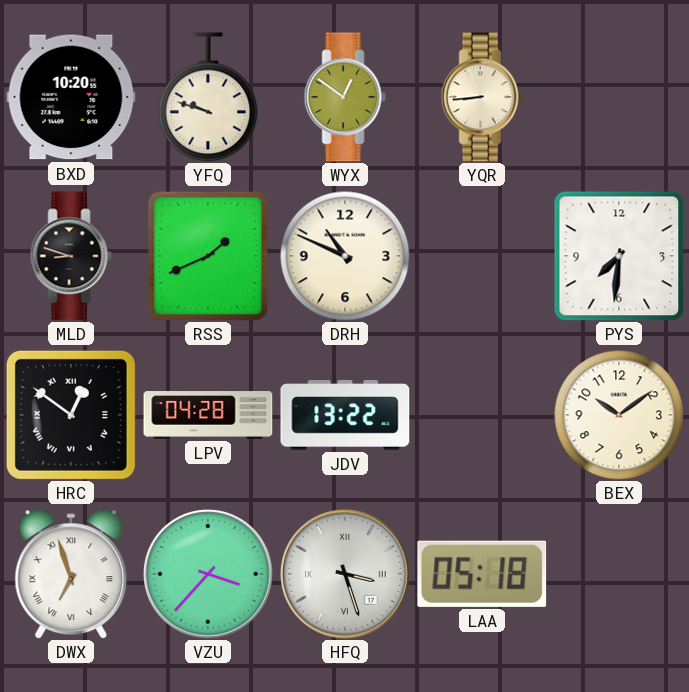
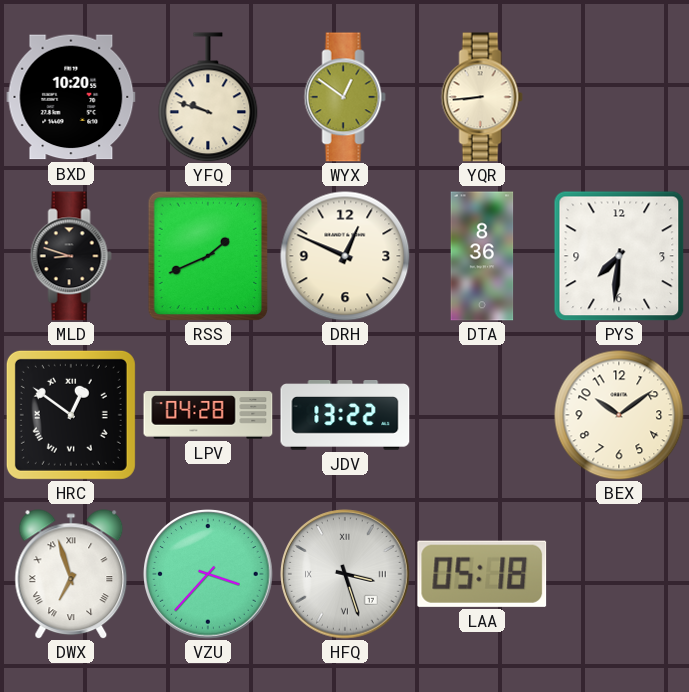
DRH: 10:49 -> 12:49 (345, 256)
DTA: none -> 8:36 (482, 256)
